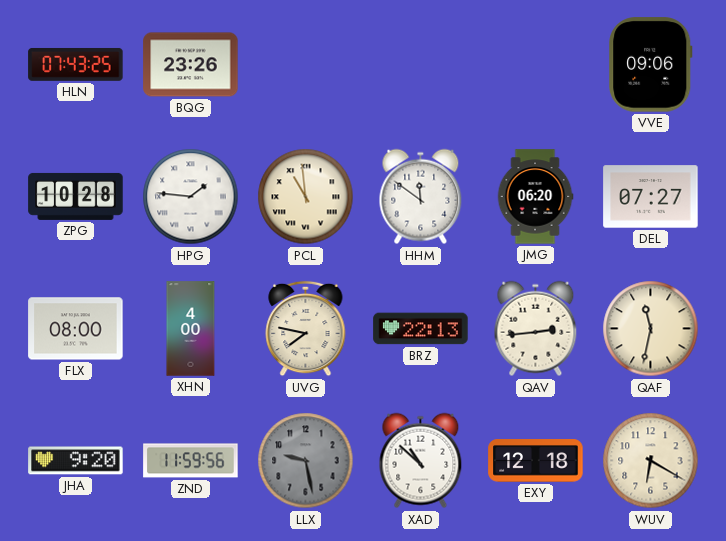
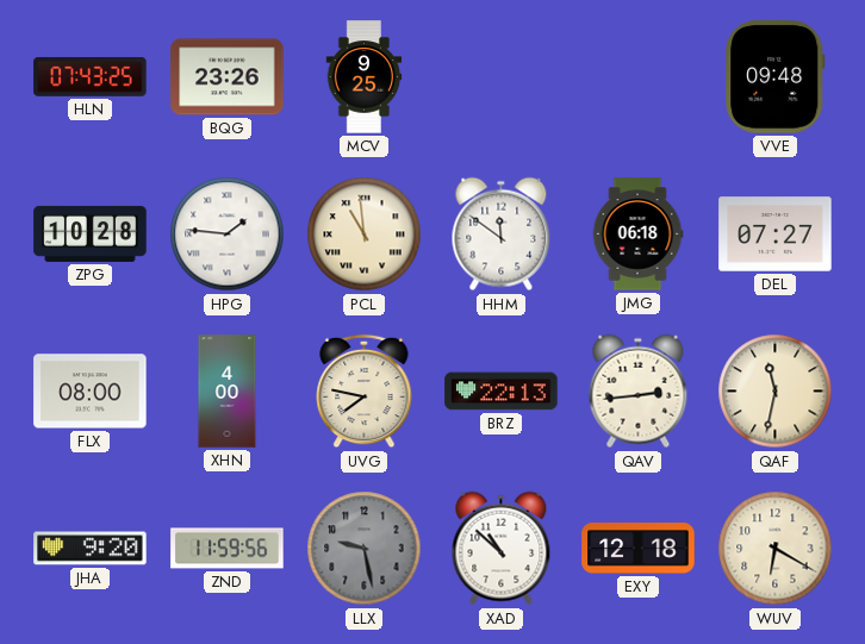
MCV: none -> 9:25 (365, 77)
VVE: 09:06 -> 09:48 (776, 77)
JMG: 06:20 -> 06:18 (637, 235)
